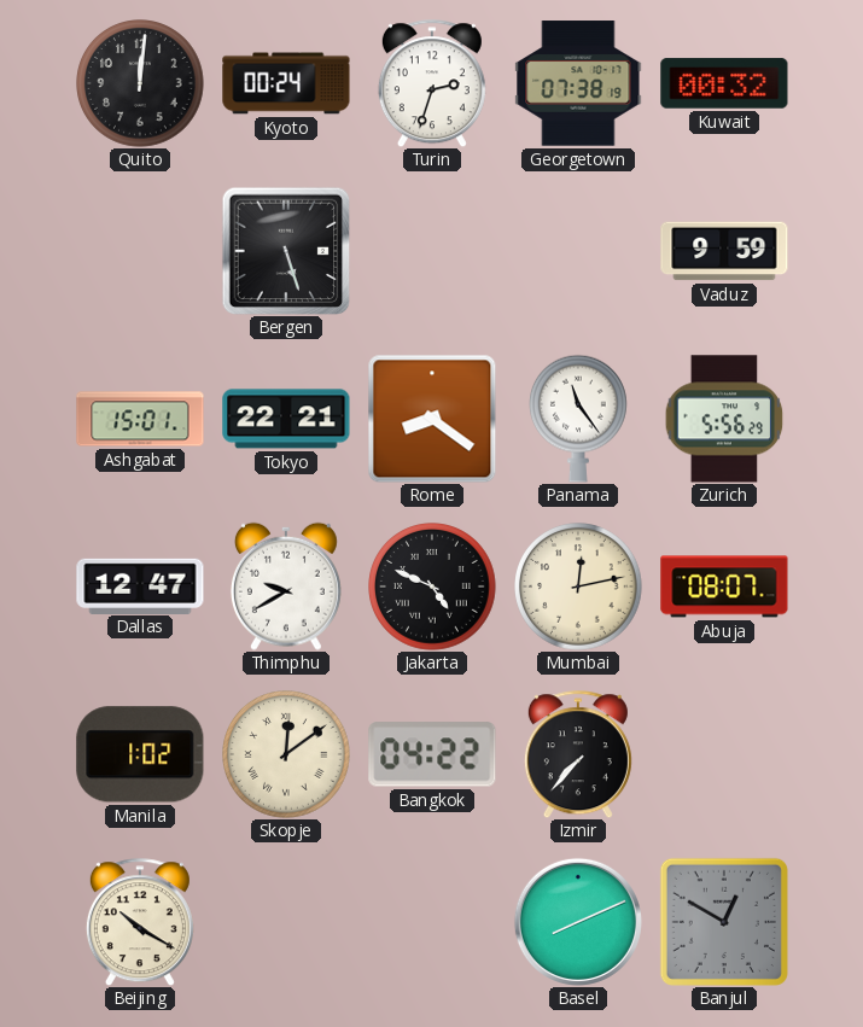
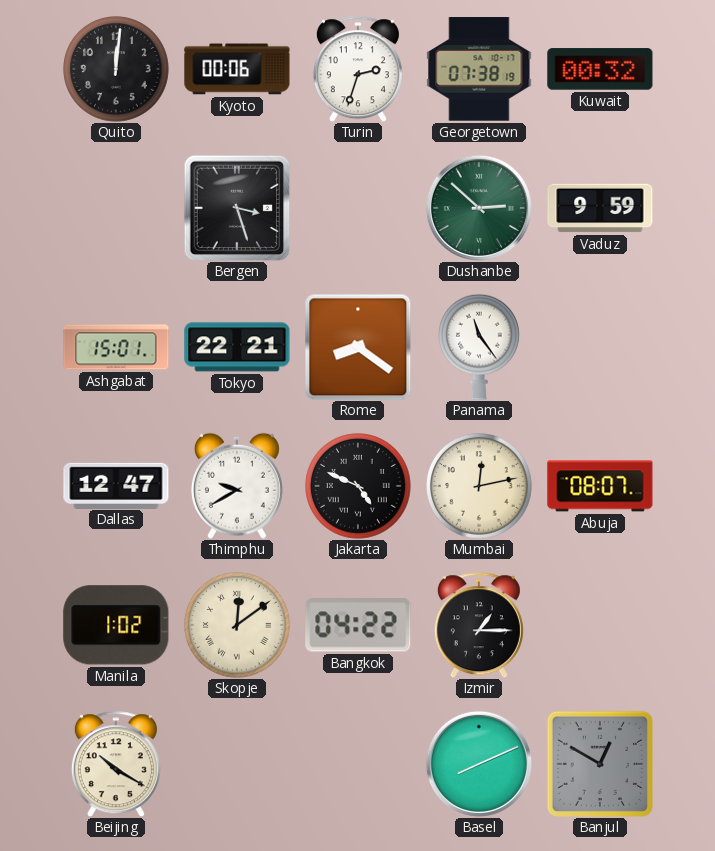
Kyoto: 00:24 -> 00:06 (237, 69)
Bergen: 5:27 -> 3:27 (237, 208)
Dushanbe: none -> 2:52 (479, 208)
Zurich: 5:56 -> none (724, 419)
Izmir: 7:37 -> 1:15 (479, 625)
